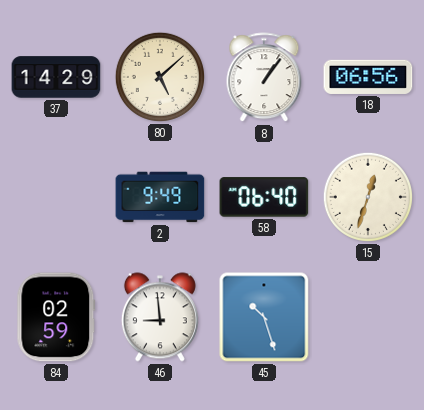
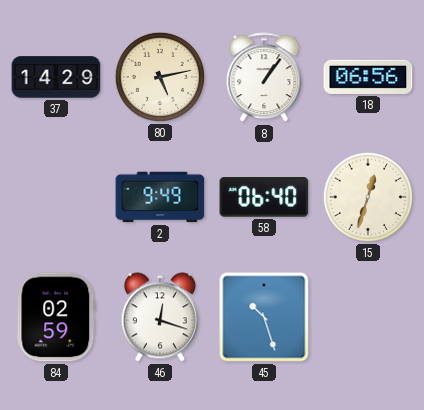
80: 5:08 -> 5:13 (160, 77)
46: 8:59 -> 12:18 (160, 317)
